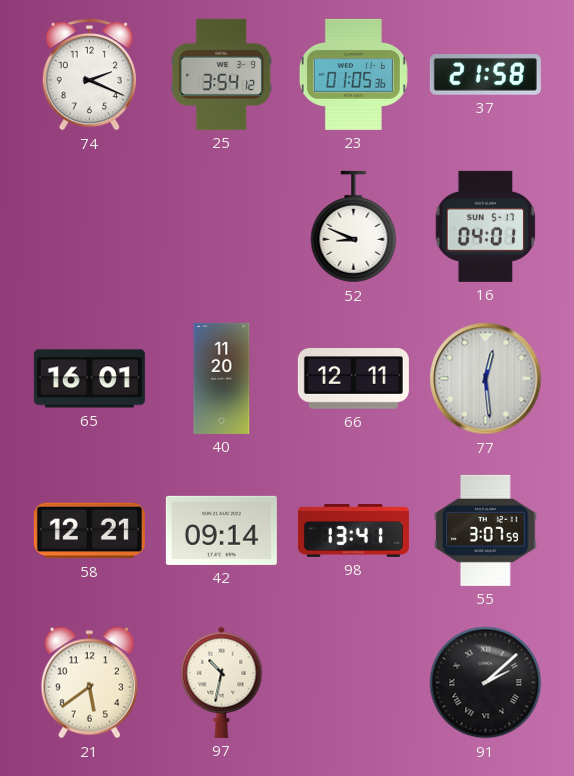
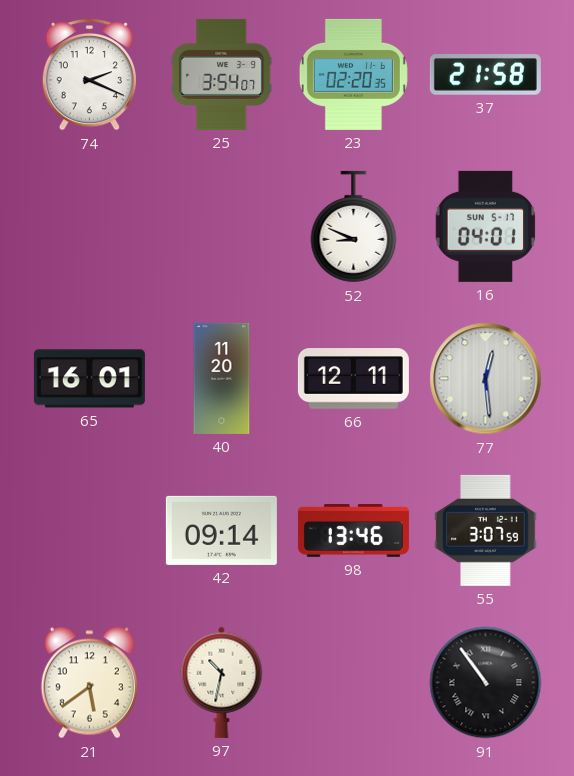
25: 3:54:12 -> 3:54:07 (222, 74)
23: 01:05 -> 02:20 (353, 74)
58: 12:21 -> none (89, 531)
98: 13:41 -> 13:46 (353, 531)
91: 2:08 -> 10:54 (486, 683)
